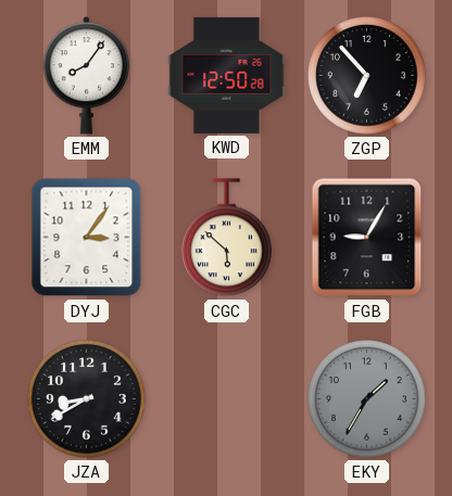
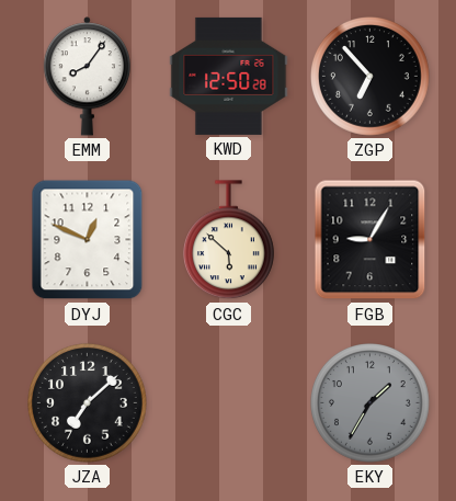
DYJ: 3:06 -> 12:49 (88, 240)
JZA: 8:40 -> 7:08 (88, 403)
